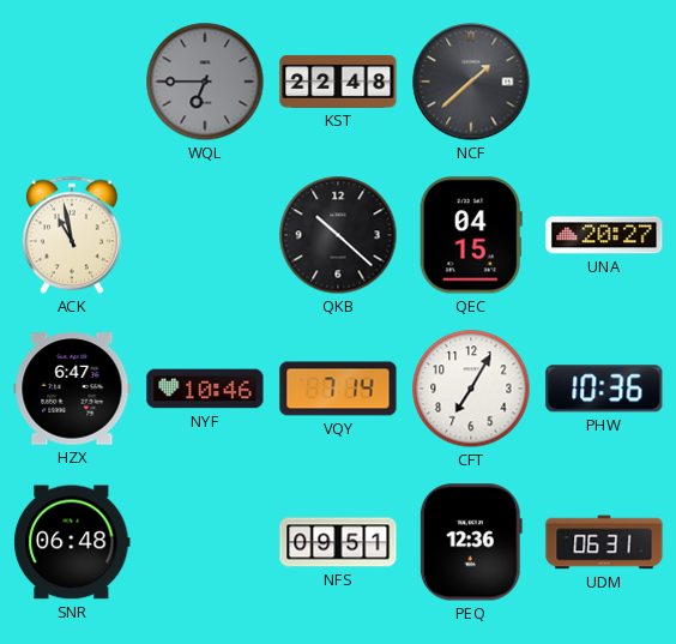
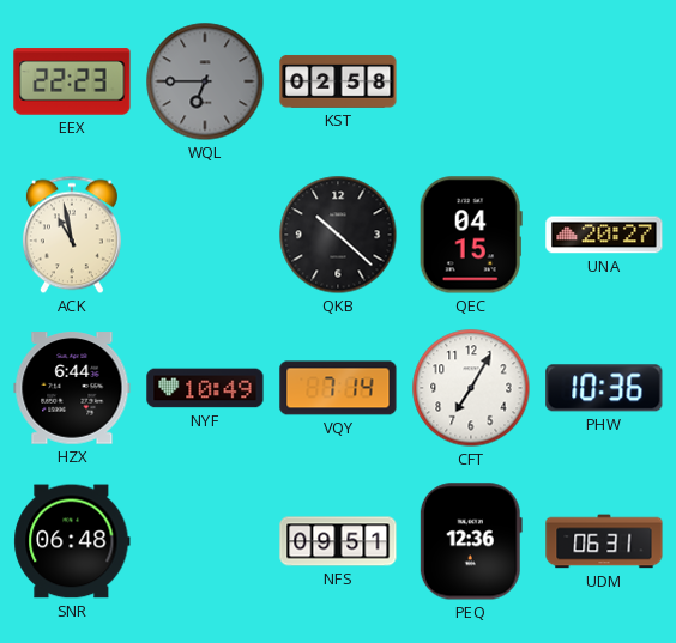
EEX: none -> 22:23 (72, 81)
KST: 22:48 -> 02:58 (338, 81)
NCF: 1:38 -> none (471, 82)
HZX: 6:47 -> 6:44 (72, 388)
NYF: 10:46 -> 10:49 (205, 388)
